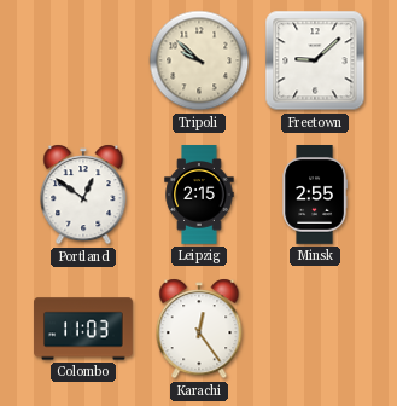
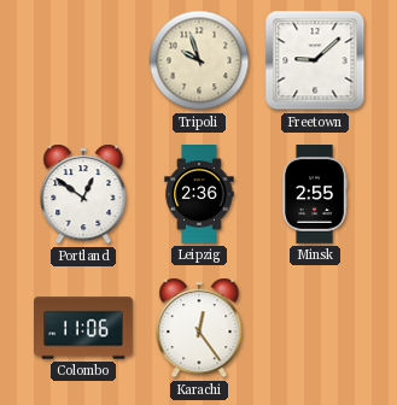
Tripoli: 9:52 -> 9:57 (199, 60)
Leipzig: 2:15 -> 2:36 (199, 194)
Colombo: 11:03 -> 11:06 (83, 328)
